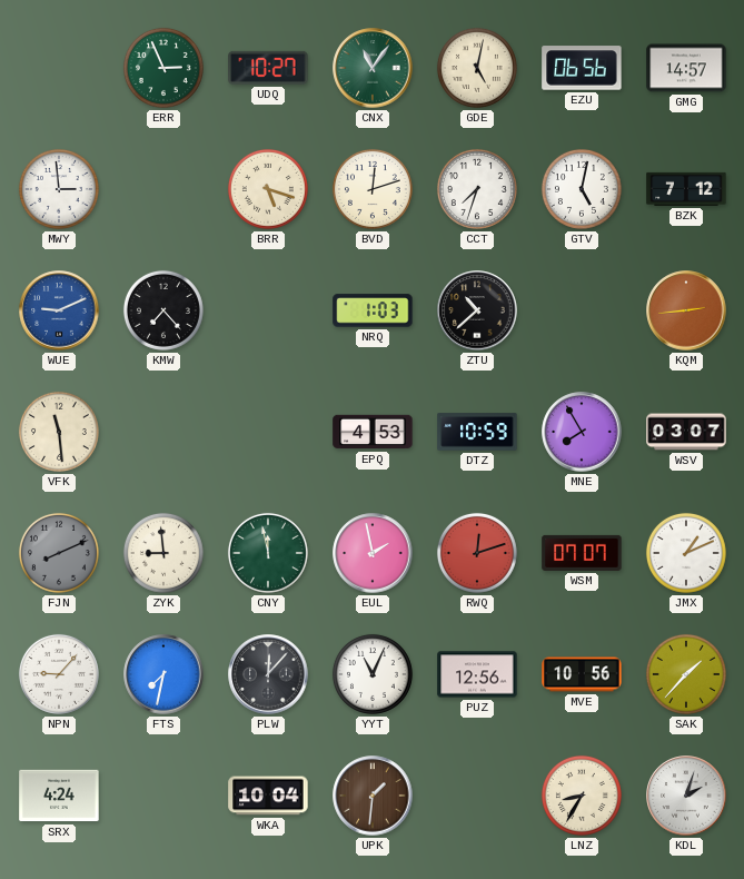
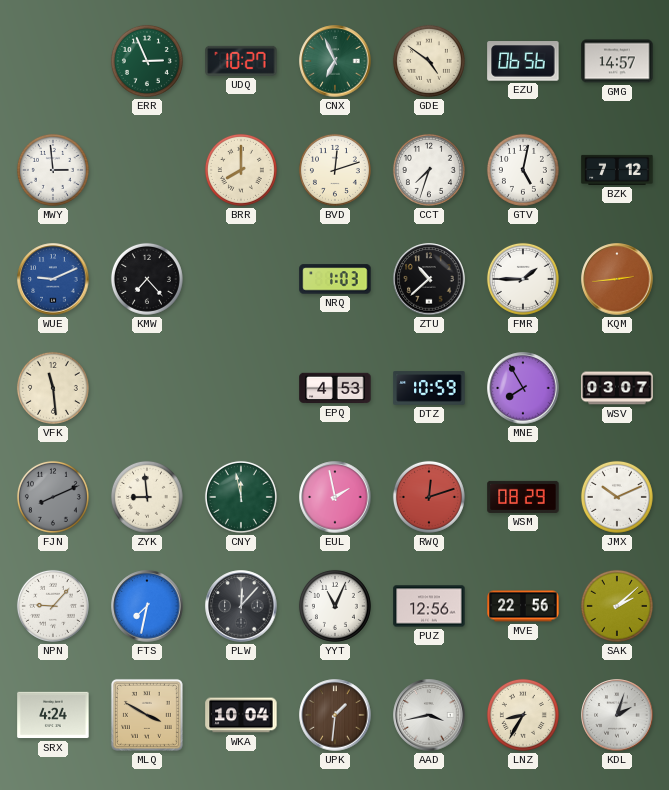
CNX: 11:06 -> 6:56 (335, 61)
GDE: 5:02 -> 4:51 (429, 61)
BRR: 5:18 -> 8:00 (241, 170)
FMR: none -> 1:45 (523, 279)
WSM: 07:07 -> 08:29 (523, 497)
JMX: 1:11 -> 10:11 (617, 497)
MVE: 10:56 -> 22:56 (523, 606)
SAK: 1:37 -> 2:08 (617, 606)
MLQ: none -> 3:50 (147, 715)
AAD: none -> 3:43 (429, 715)
